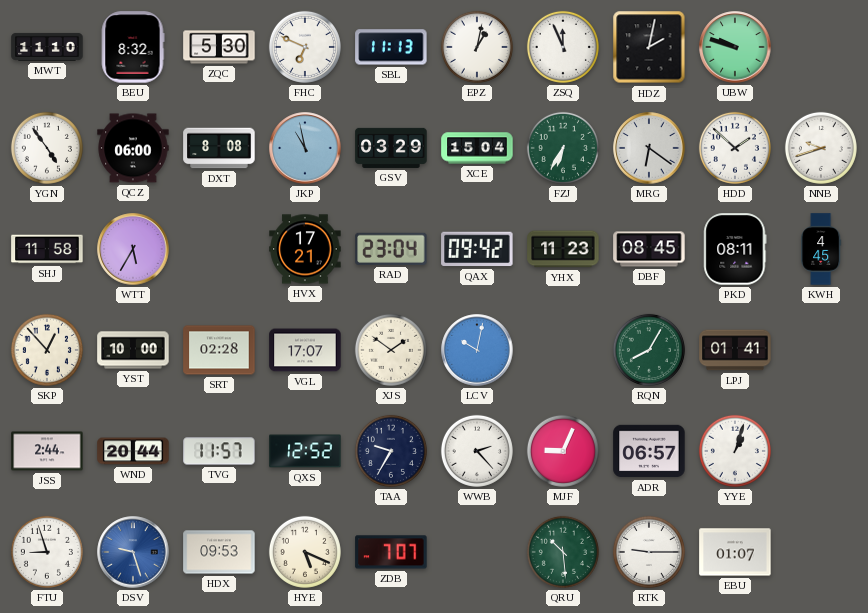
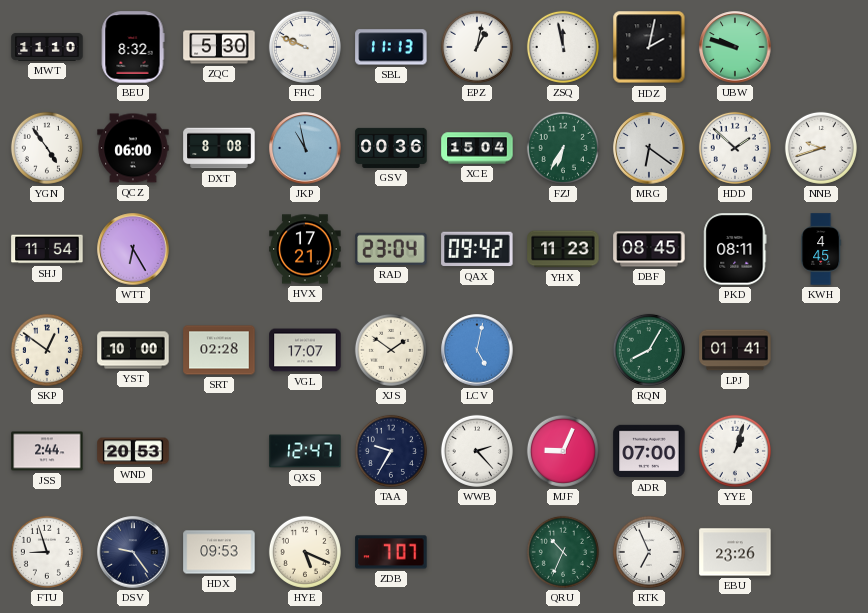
FHC: 6:49 -> 9:49 (305, 47)
ZSQ: 11:56 -> 11:58 (563, 47)
GSV: 03:29 -> 00:36 (391, 148)
SHJ: 11:58 -> 11:54 (47, 249)
WTT: 5:35 -> 6:25 (133, 249)
SKP: 12:53 -> 12:51 (47, 350)
LCV: 10:02 -> 5:02 (477, 350)
WND: 20:44 -> 20:53 (133, 451)
TVG: 11:57 -> none (219, 451)
QXS: 12:52 -> 12:47 (305, 451)
ADR: 06:57 -> 07:00 (649, 451)
DSV: 9:27 -> 9:24 (133, 552)
DSV dial: blue -> navy (133, 552)
QRU: 10:29 -> 10:34 (563, 552)
RTK: 9:15 -> 6:56 (649, 552)
EBU: 01:07 -> 23:26 (735, 552)
